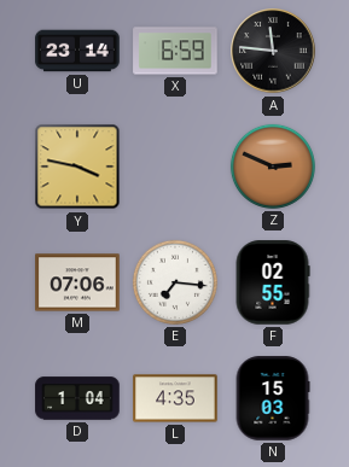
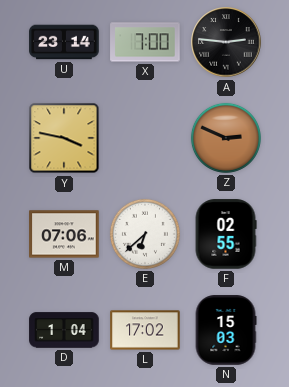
X: 6:59 -> 7:00 (145, 42)
A: 11:46 -> 2:46 (226, 42)
E: 7:16 -> 6:38 (145, 234)
L: 4:35 -> 17:02 (145, 330)
